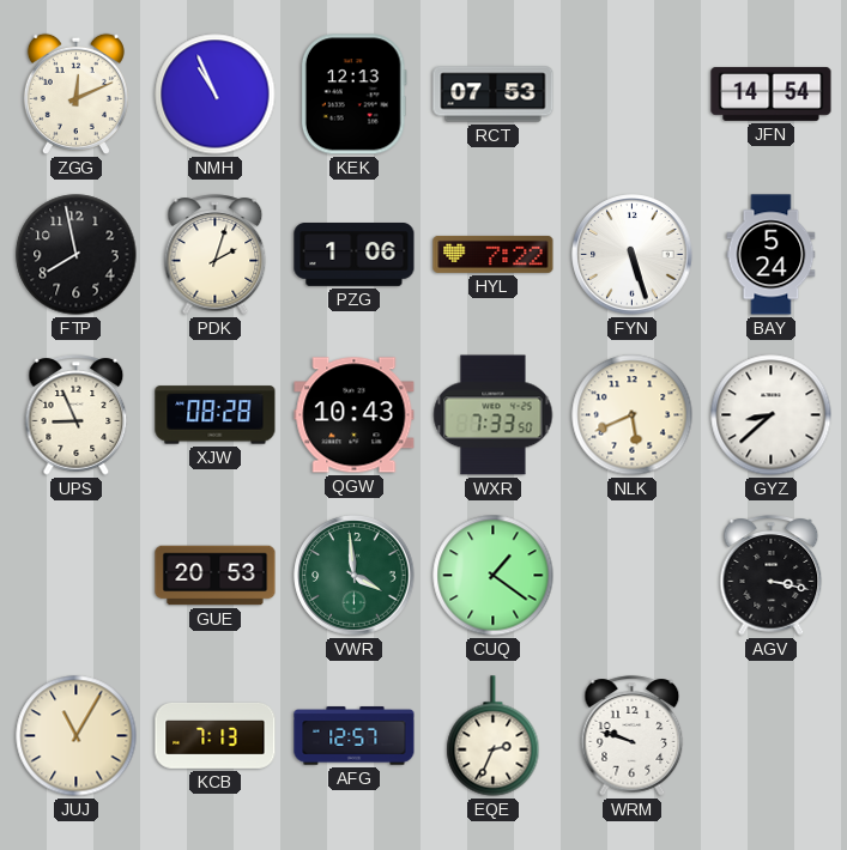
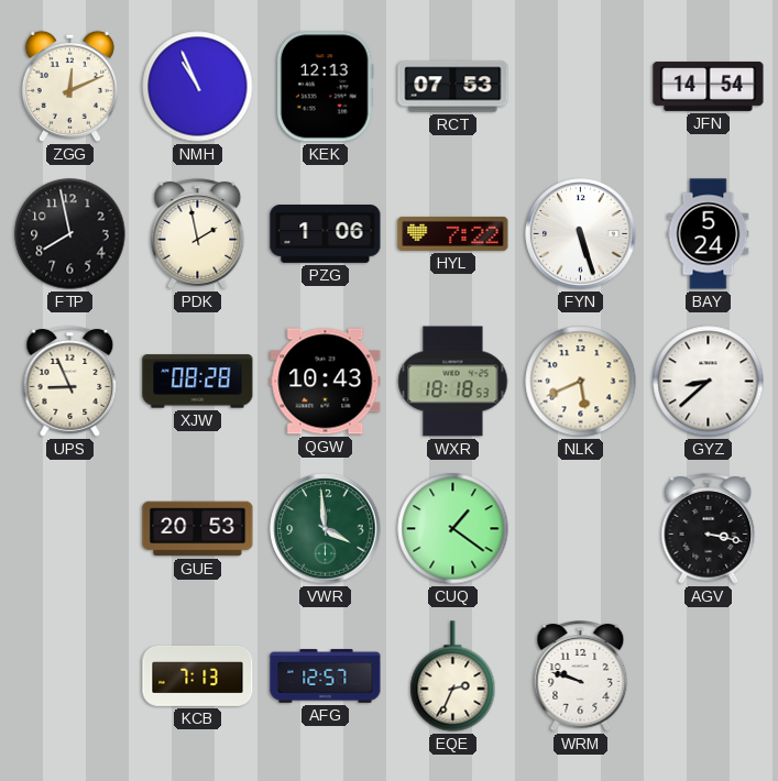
PDK: 2:03 -> 1:58 (198, 234)
WXR: 7:33 -> 18:18 (453, 382)
JUJ: 11:05 -> none (77, 736)
